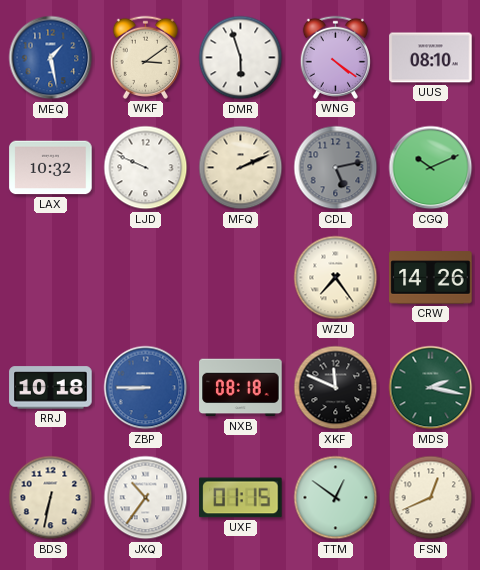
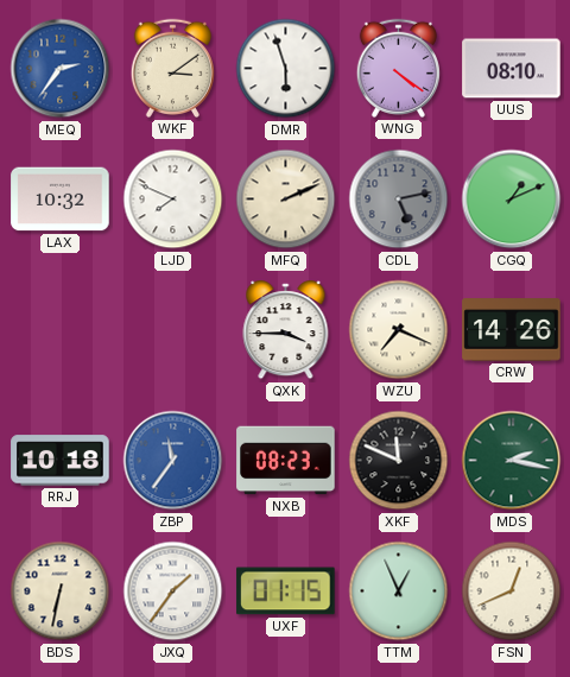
MEQ: 1:28 -> 2:36 (61, 69)
LJD: 9:49 -> 7:49 (173, 200)
CGQ: 10:11 -> 1:11 (512, 200)
QXK: none -> 3:45 (286, 330)
WZU: 7:24 -> 7:19 (399, 330)
ZBP: 8:45 -> 11:36 (173, 461)
NXB: 08:18 -> 08:23 (286, 461)
JXQ: 10:36 -> 1:36 (173, 591)
TTM: 12:51 -> 12:56 (399, 591)
